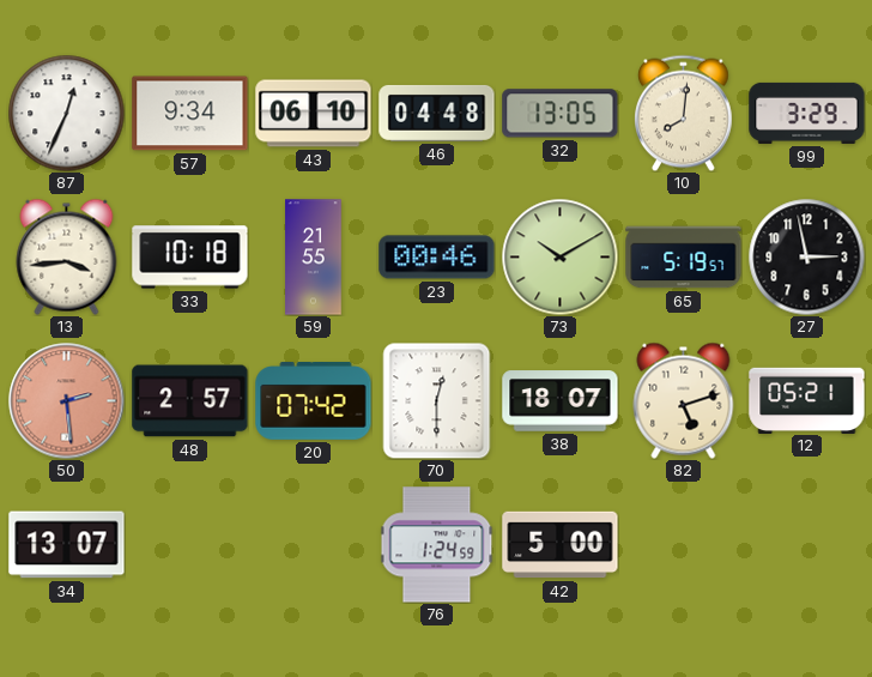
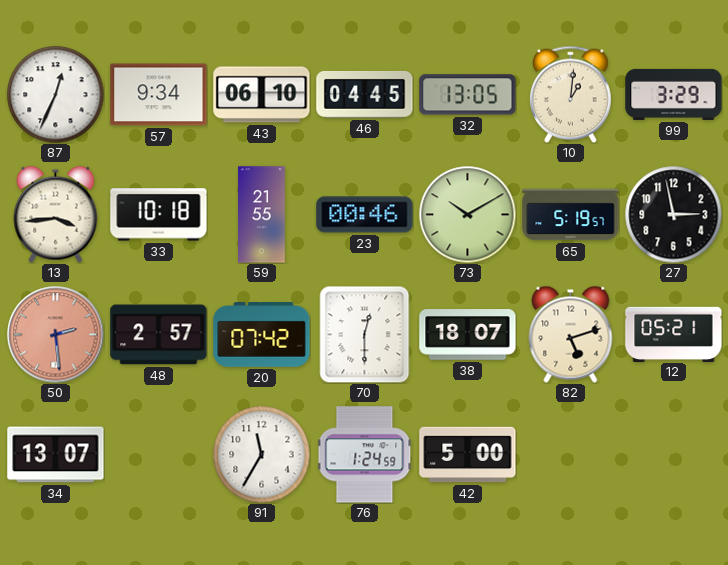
46: 04:48 -> 04:45 (365, 94)
10: 8:01 -> 1:01 (571, 94)
91: none -> 11:35 (261, 454)
